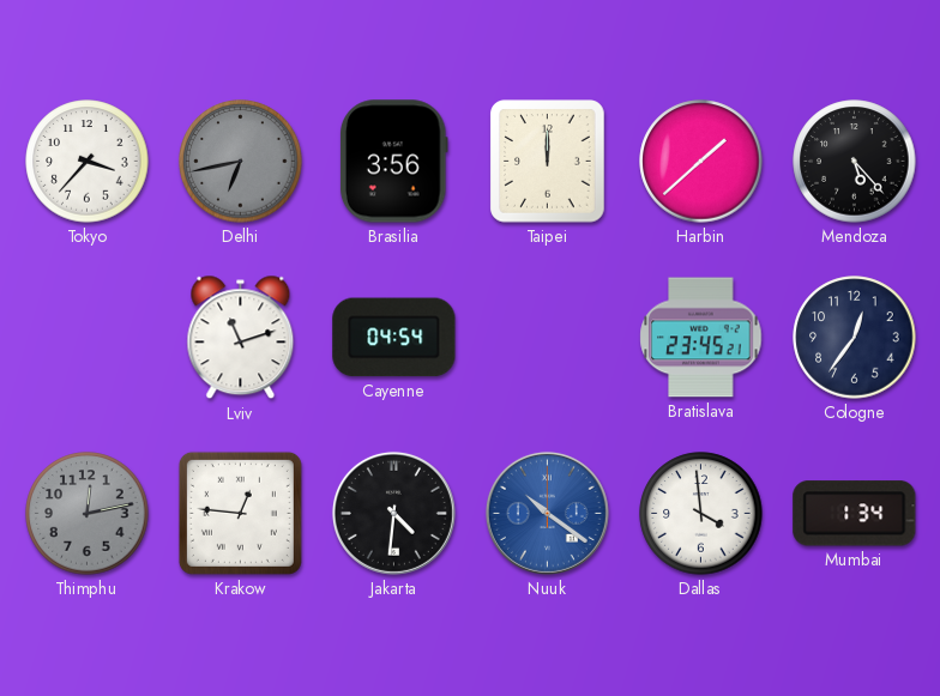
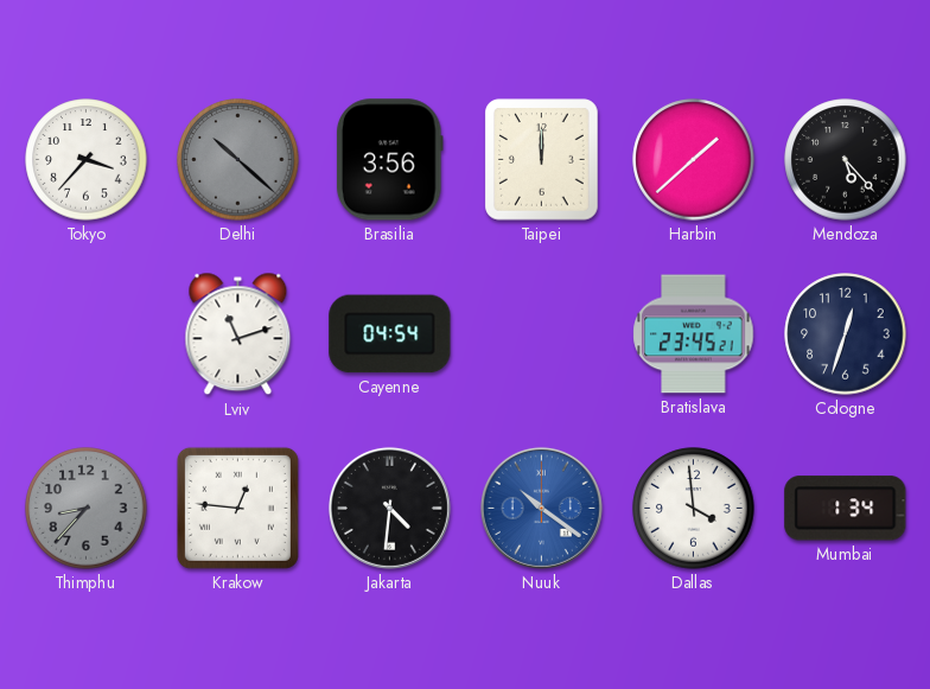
Delhi: 6:43 -> 10:22 (238, 160)
Cologne: 12:36 -> 12:33 (846, 334)
Thimphu: 12:13 -> 8:37 (87, 509)
